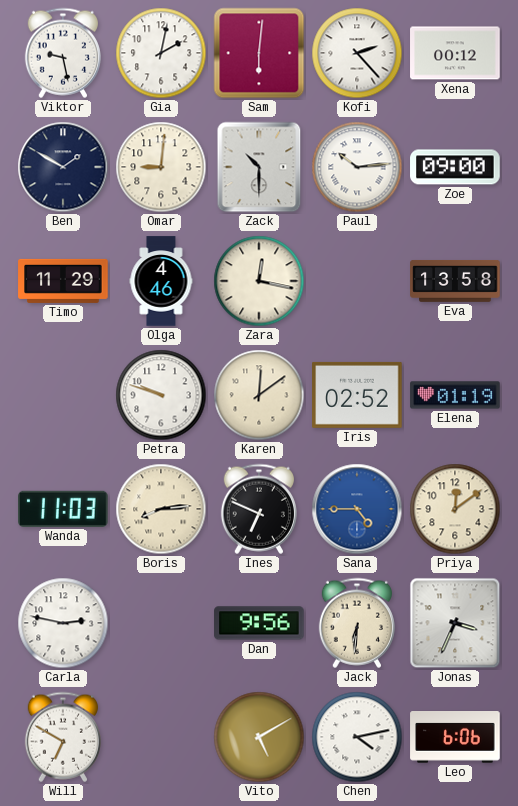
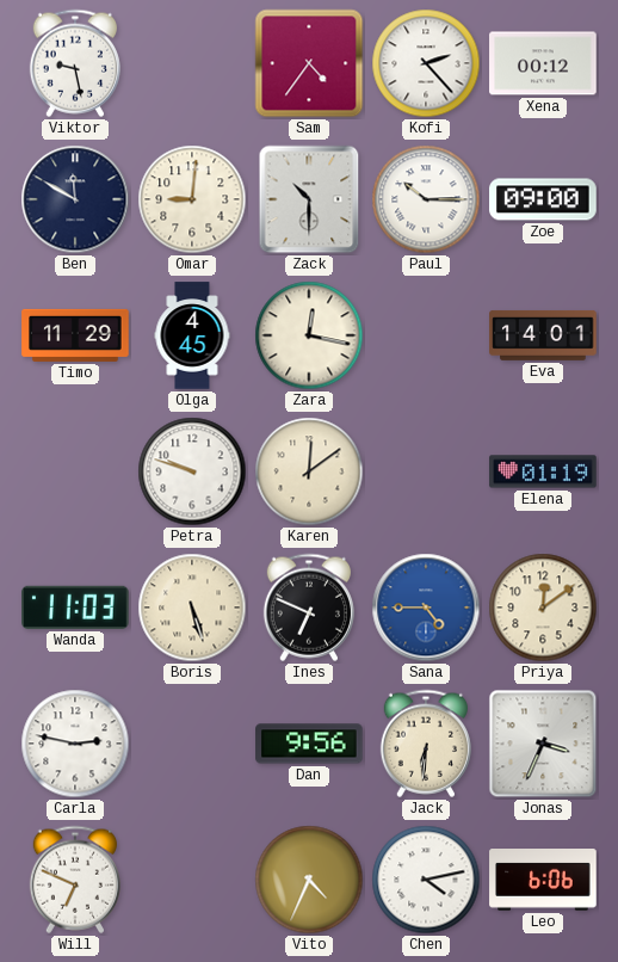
Gia: 2:02 -> none (161, 53)
Sam: 6:01 -> 4:36 (309, 63)
Ben: 1:50 -> 11:50 (75, 199)
Paul: 10:14 -> 10:15 (426, 199)
Olga: 4:46 -> 4:45 (192, 335)
Eva: 13:58 -> 14:01 (543, 335)
Iris: 02:52 -> none (357, 395)
Boris: 8:14 -> 5:27 (192, 608)
Will: 6:50 -> 6:49 (75, 880)
Vito: 5:10 -> 4:34 (309, 880)
